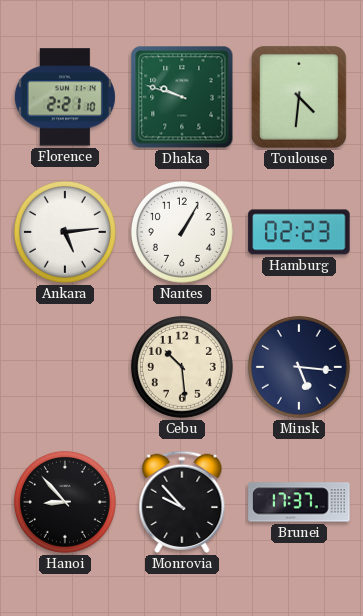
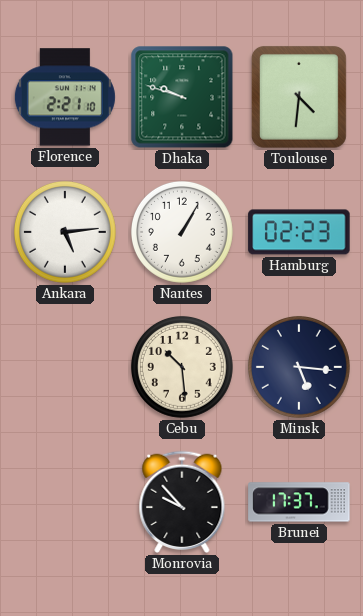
Hanoi: 8:53 -> none (65, 502)
